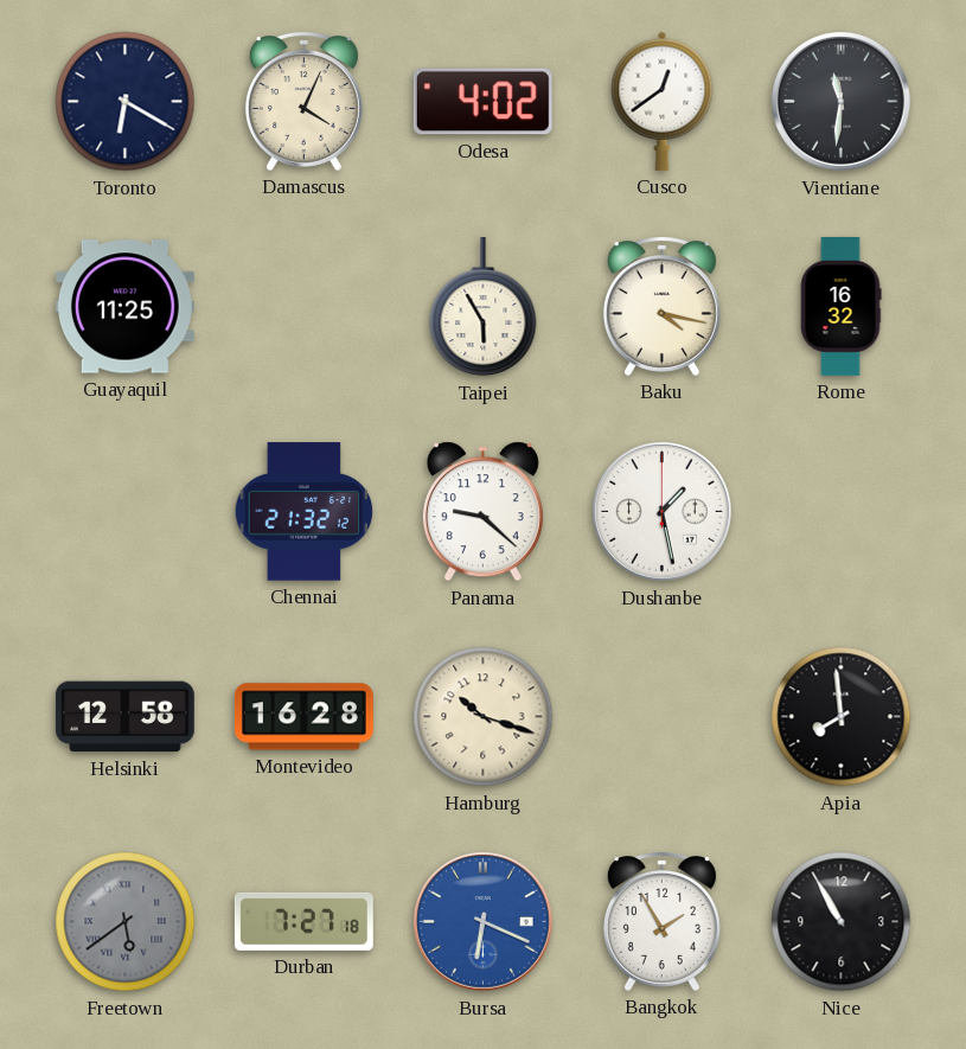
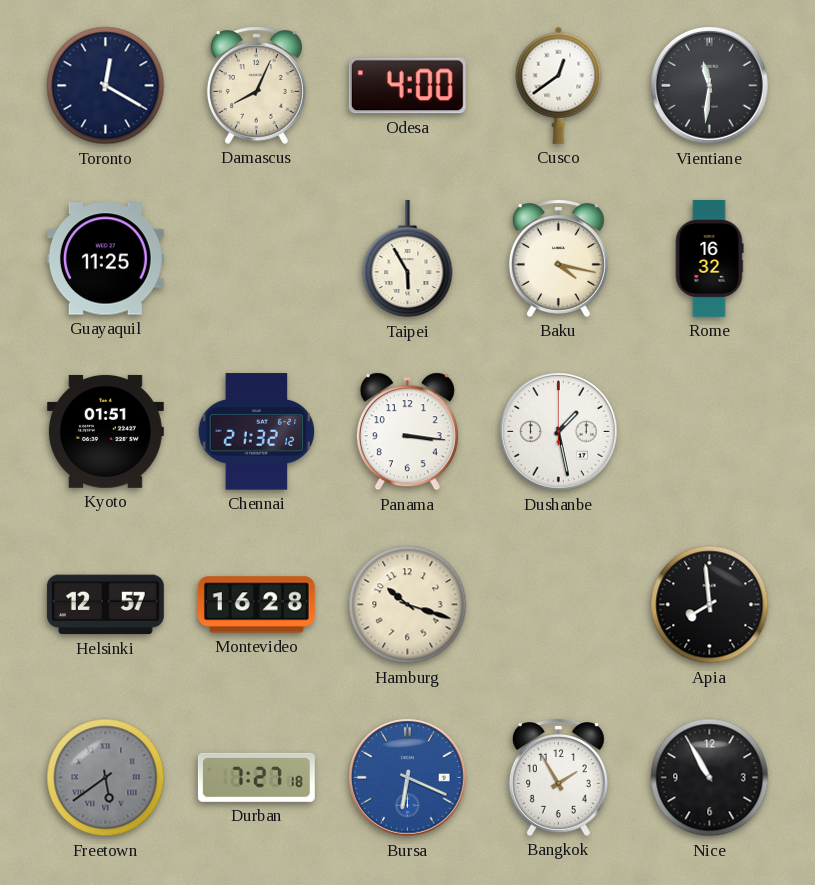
Toronto: 6:20 -> 12:20 (106, 86)
Damascus: 4:04 -> 8:04 (256, 85)
Odesa: 4:02 -> 4:00 (407, 86)
Kyoto: none -> 01:51 (105, 431)
Panama: 9:22 -> 3:16 (407, 432)
Helsinki: 12:58 -> 12:57 (105, 605)
